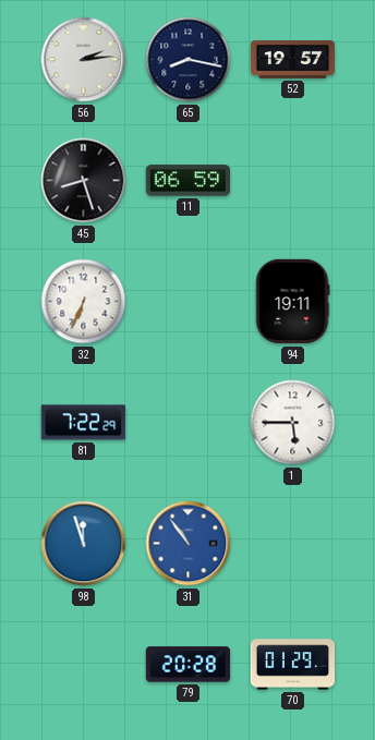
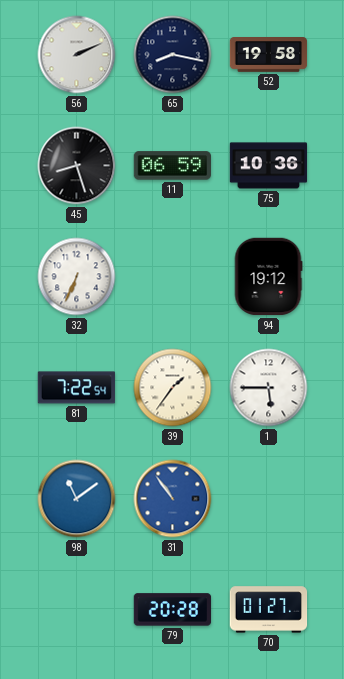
56: 2:14 -> 2:11 (77, 55)
52: 19:57 -> 19:58 (269, 55)
75: none -> 10:36 (269, 166)
94: 19:11 -> 19:12 (268, 277)
81: 7:22:29 -> 7:22:54 (77, 388)
39: none -> 1:36 (173, 388)
98: 11:57 -> 11:09 (77, 499)
70: 01:29 -> 01:27 (269, 610)
